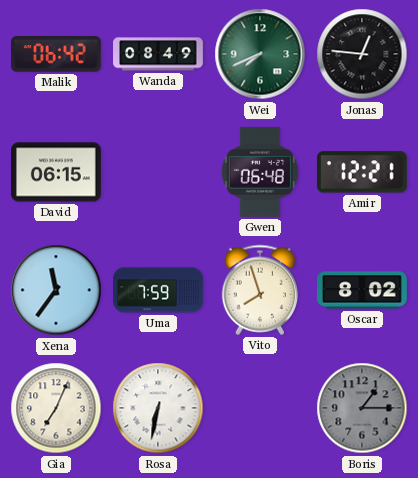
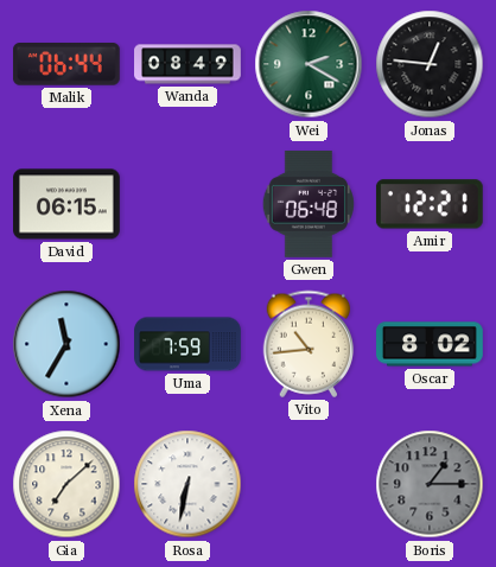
Malik: 06:42 -> 06:44 (66, 64)
Wei: 7:41 -> 2:20 (309, 64)
Xena: 11:36 -> 11:35 (66, 344)
Vito: 7:57 -> 10:44 (309, 344)
Gia: 7:04 -> 7:08 (66, 484)
